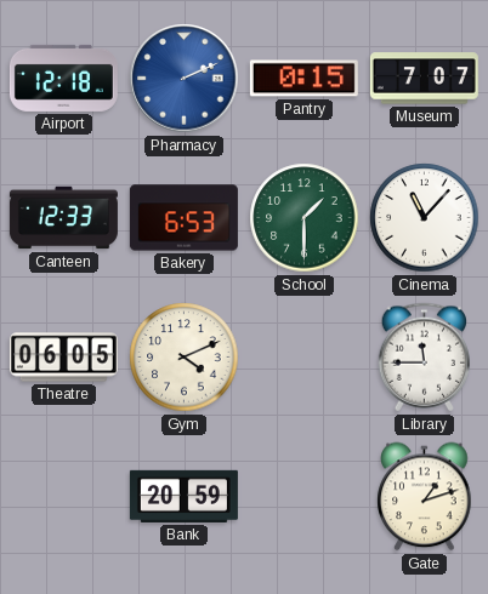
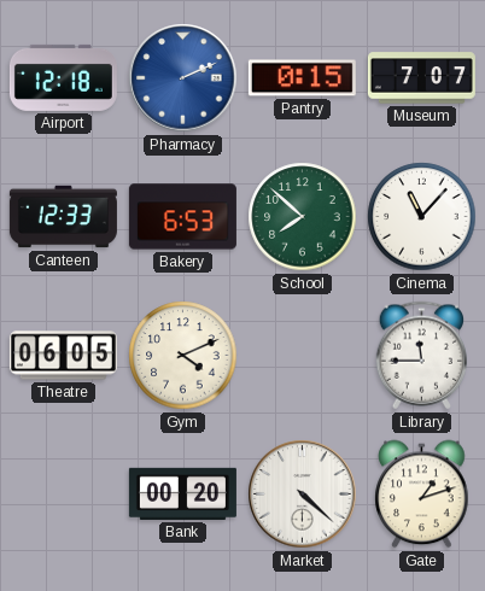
School: 1:30 -> 7:52 (303, 217)
Bank: 20:59 -> 00:20 (182, 493)
Market: none -> 4:22 (303, 495)
